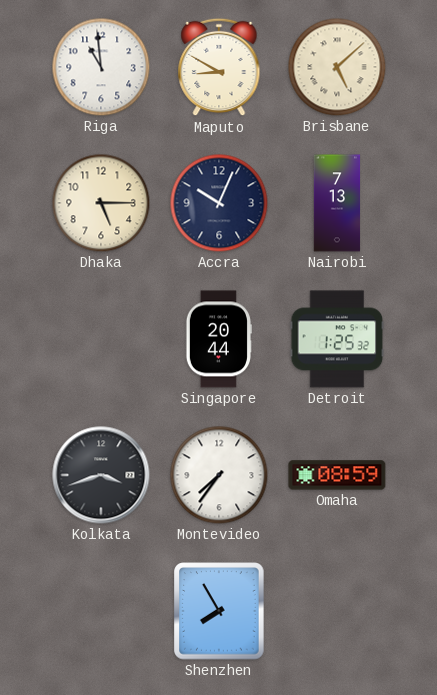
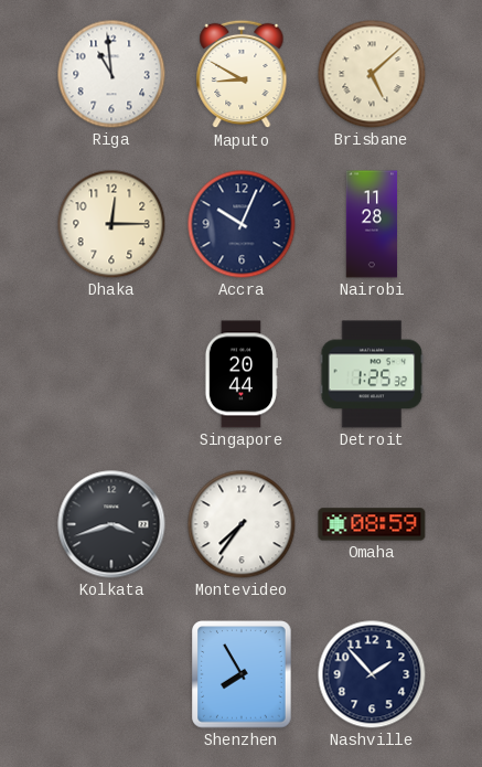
Dhaka: 5:15 -> 12:15 (111, 224)
Nairobi: 7:13 -> 11:28 (372, 224)
Nashville: none -> 1:53 (372, 674)
